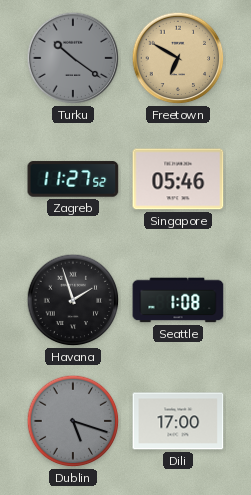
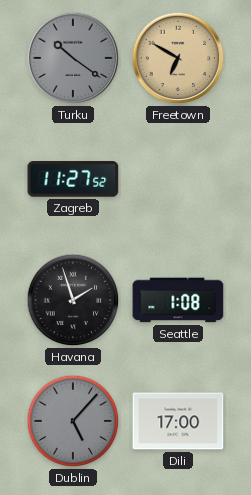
Singapore: 05:46 -> none (178, 179)
Dublin: 5:18 -> 5:07 (73, 421)
